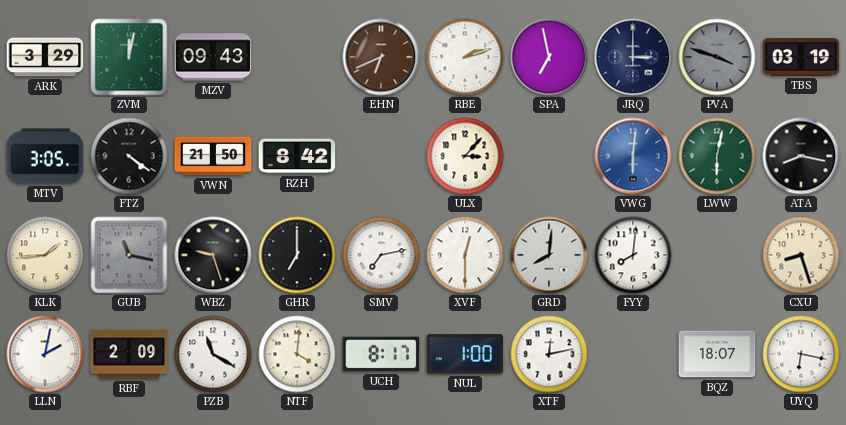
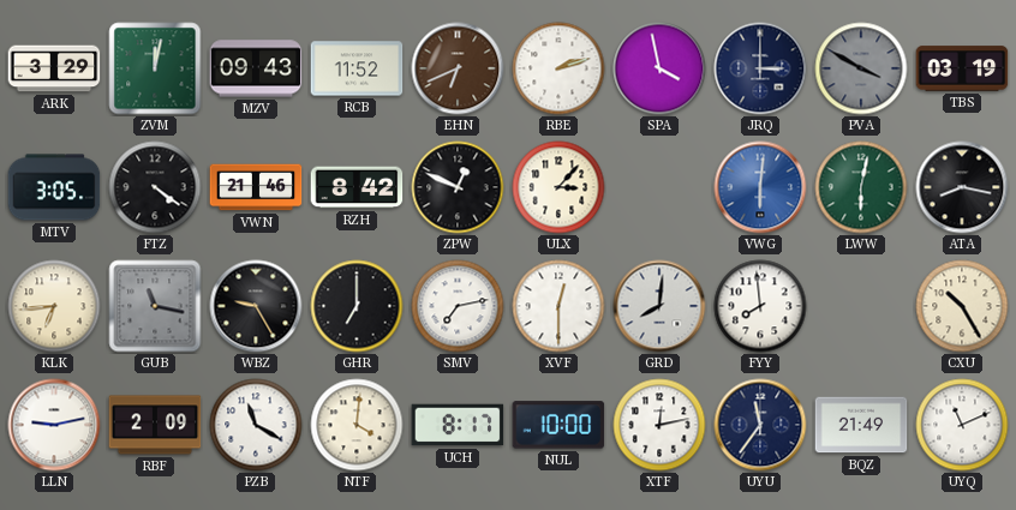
RCB: none -> 11:52 (357, 68)
SPA: 6:58 -> 3:58 (659, 68)
PVA: 3:48 -> 3:50 (861, 68)
VWN: 21:50 -> 21:46 (256, 187)
ZPW: none -> 12:49 (458, 187)
KLK: 1:44 -> 6:44 (54, 306)
WBZ: 9:27 -> 9:25 (256, 306)
FYY: 8:01 -> 7:59 (760, 306)
CXU: 8:27 -> 10:25 (962, 306)
LLN: 2:02 -> 9:13 (54, 425)
NUL: 1:00 -> 10:00 (558, 425)
UYU: none -> 11:36 (760, 425)
BQZ: 18:07 -> 21:49 (861, 425)
UYQ: 6:17 -> 11:11 (962, 425)
